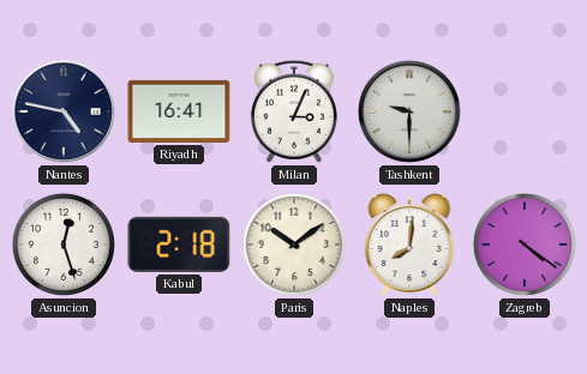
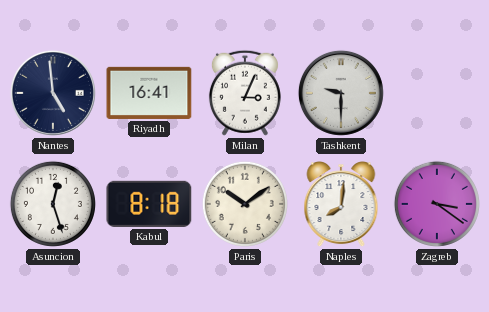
Nantes: 4:47 -> 4:59 (53, 93)
Kabul: 2:18 -> 8:18 (149, 204)
Zagreb: 4:21 -> 3:21 (437, 204)
